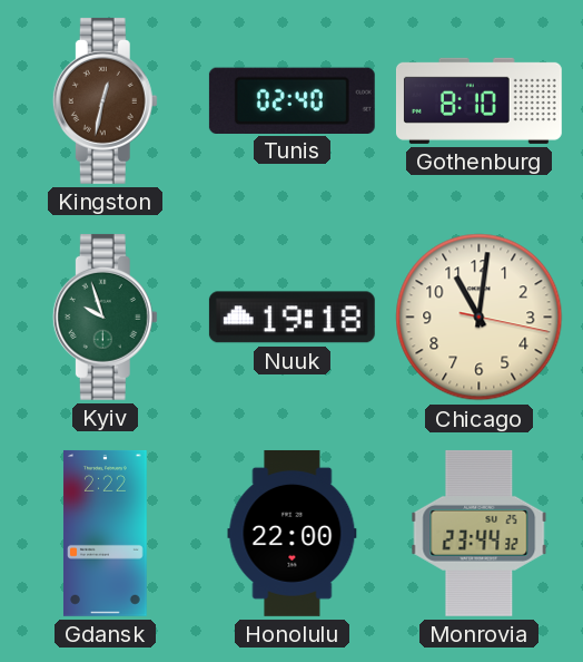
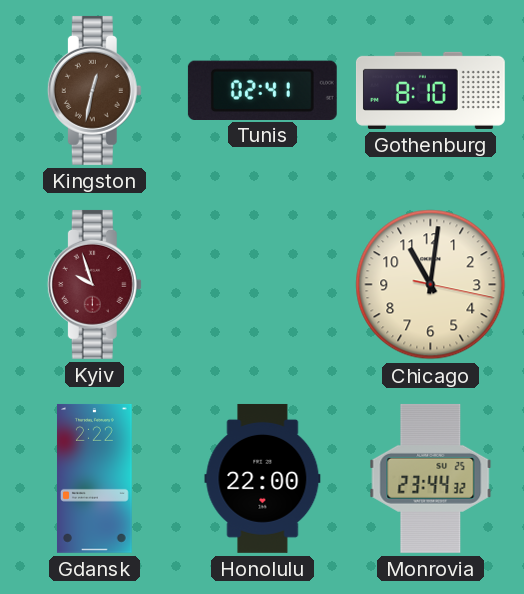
Tunis: 02:40 -> 02:41 (262, 90)
Kyiv dial: green -> burgundy (94, 284)
Nuuk: 19:18 -> none (291, 318)
